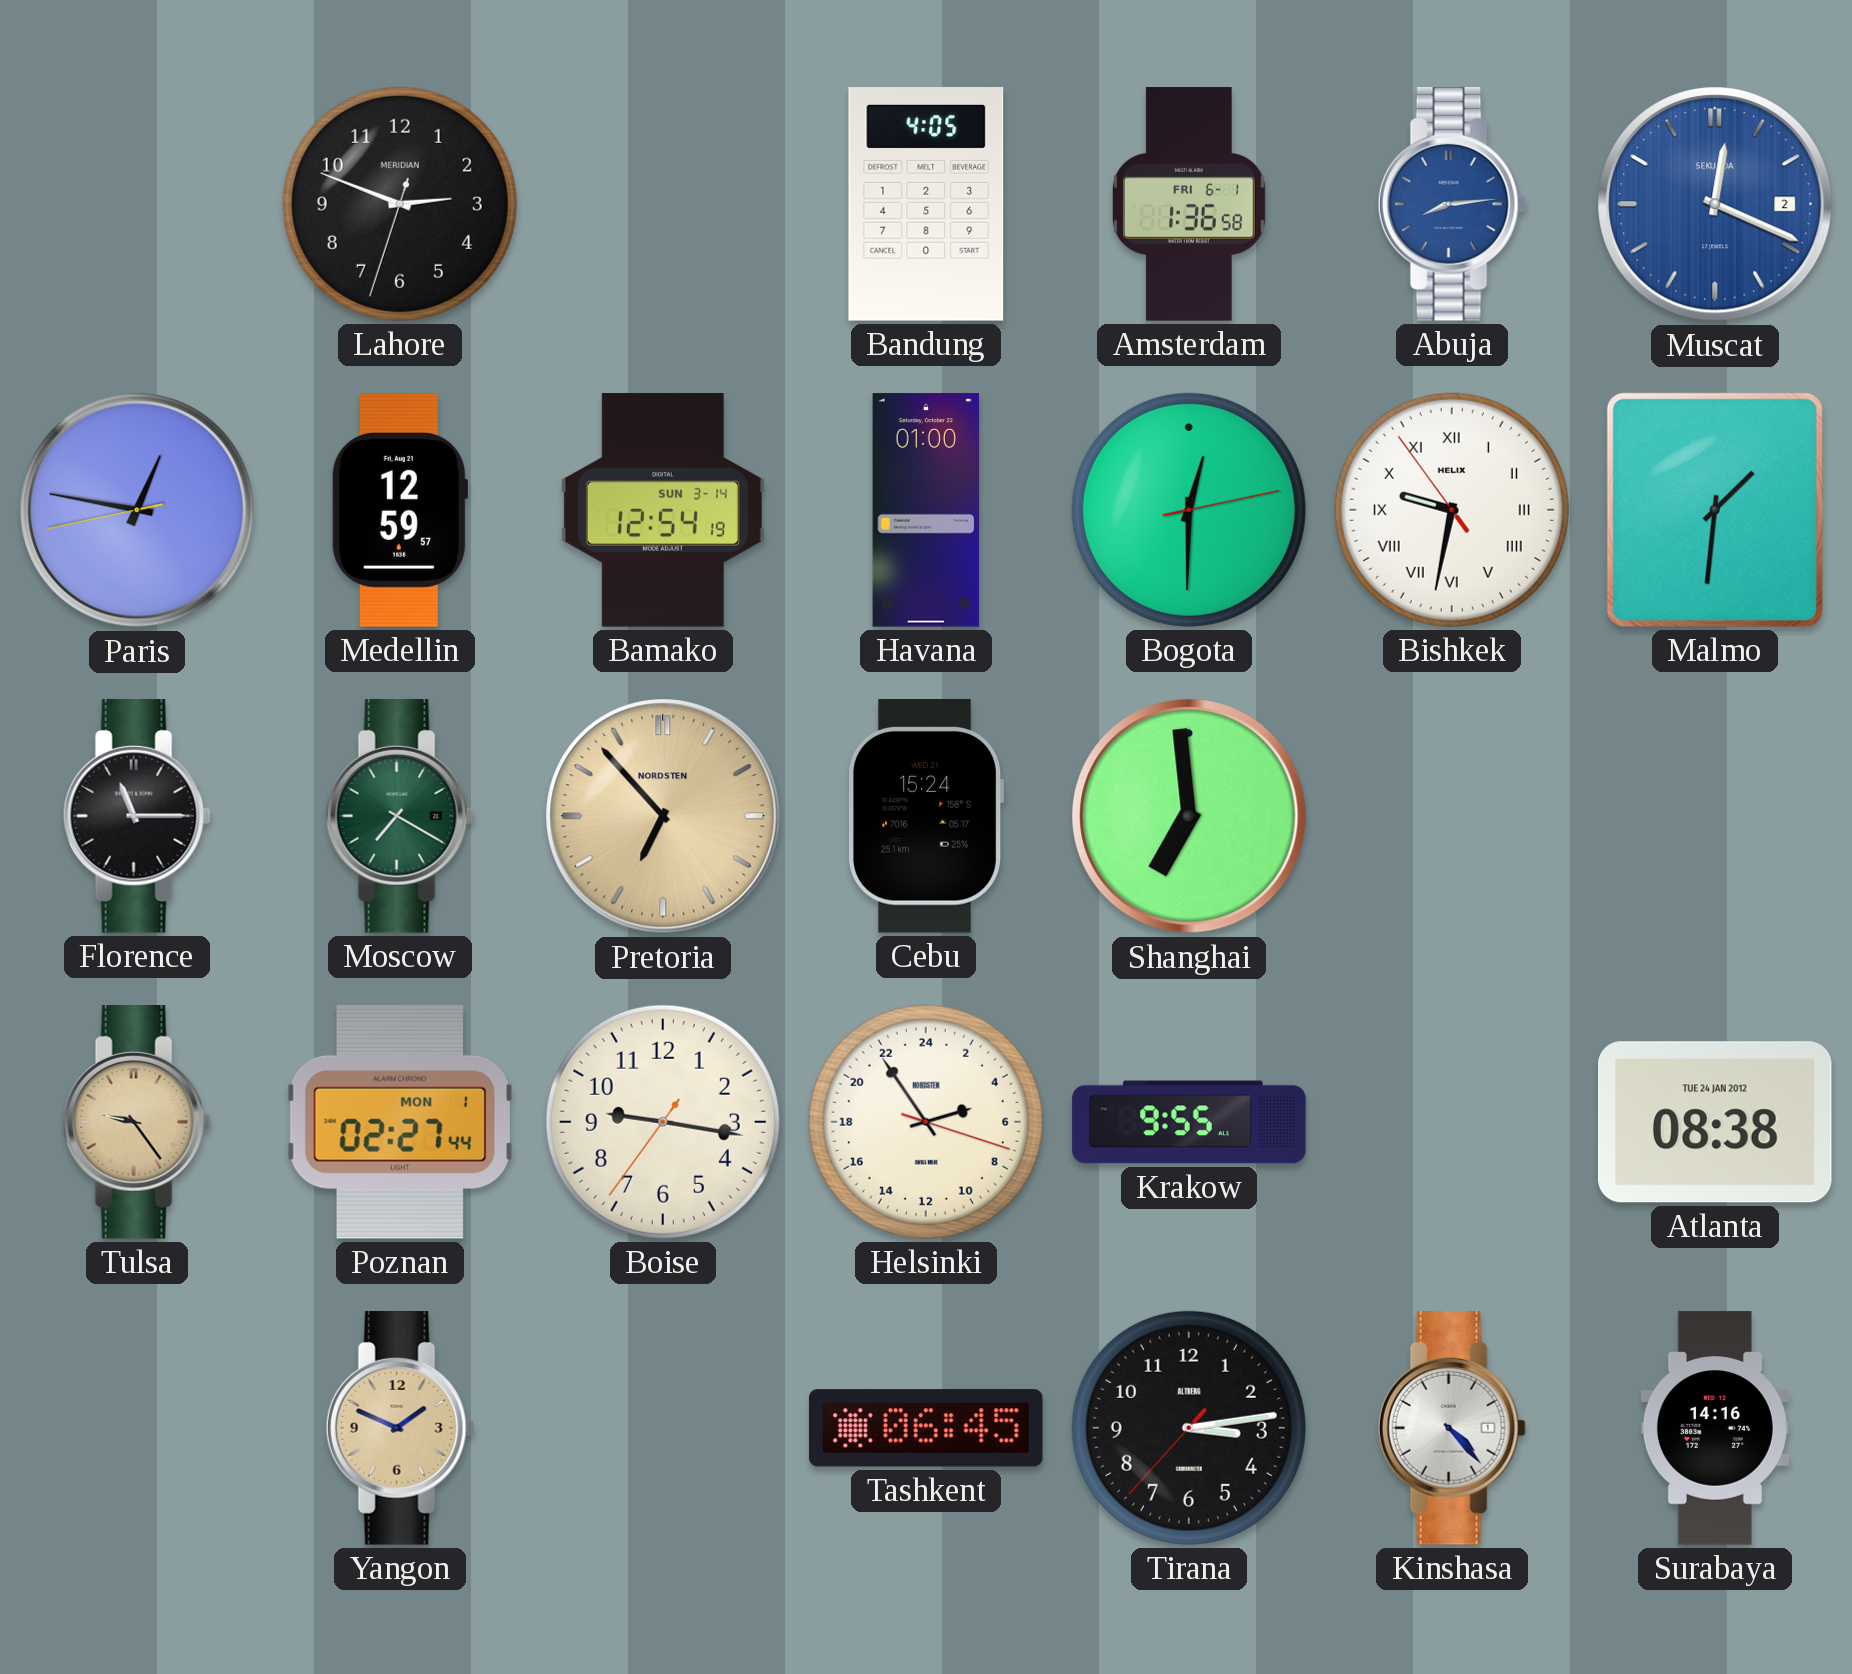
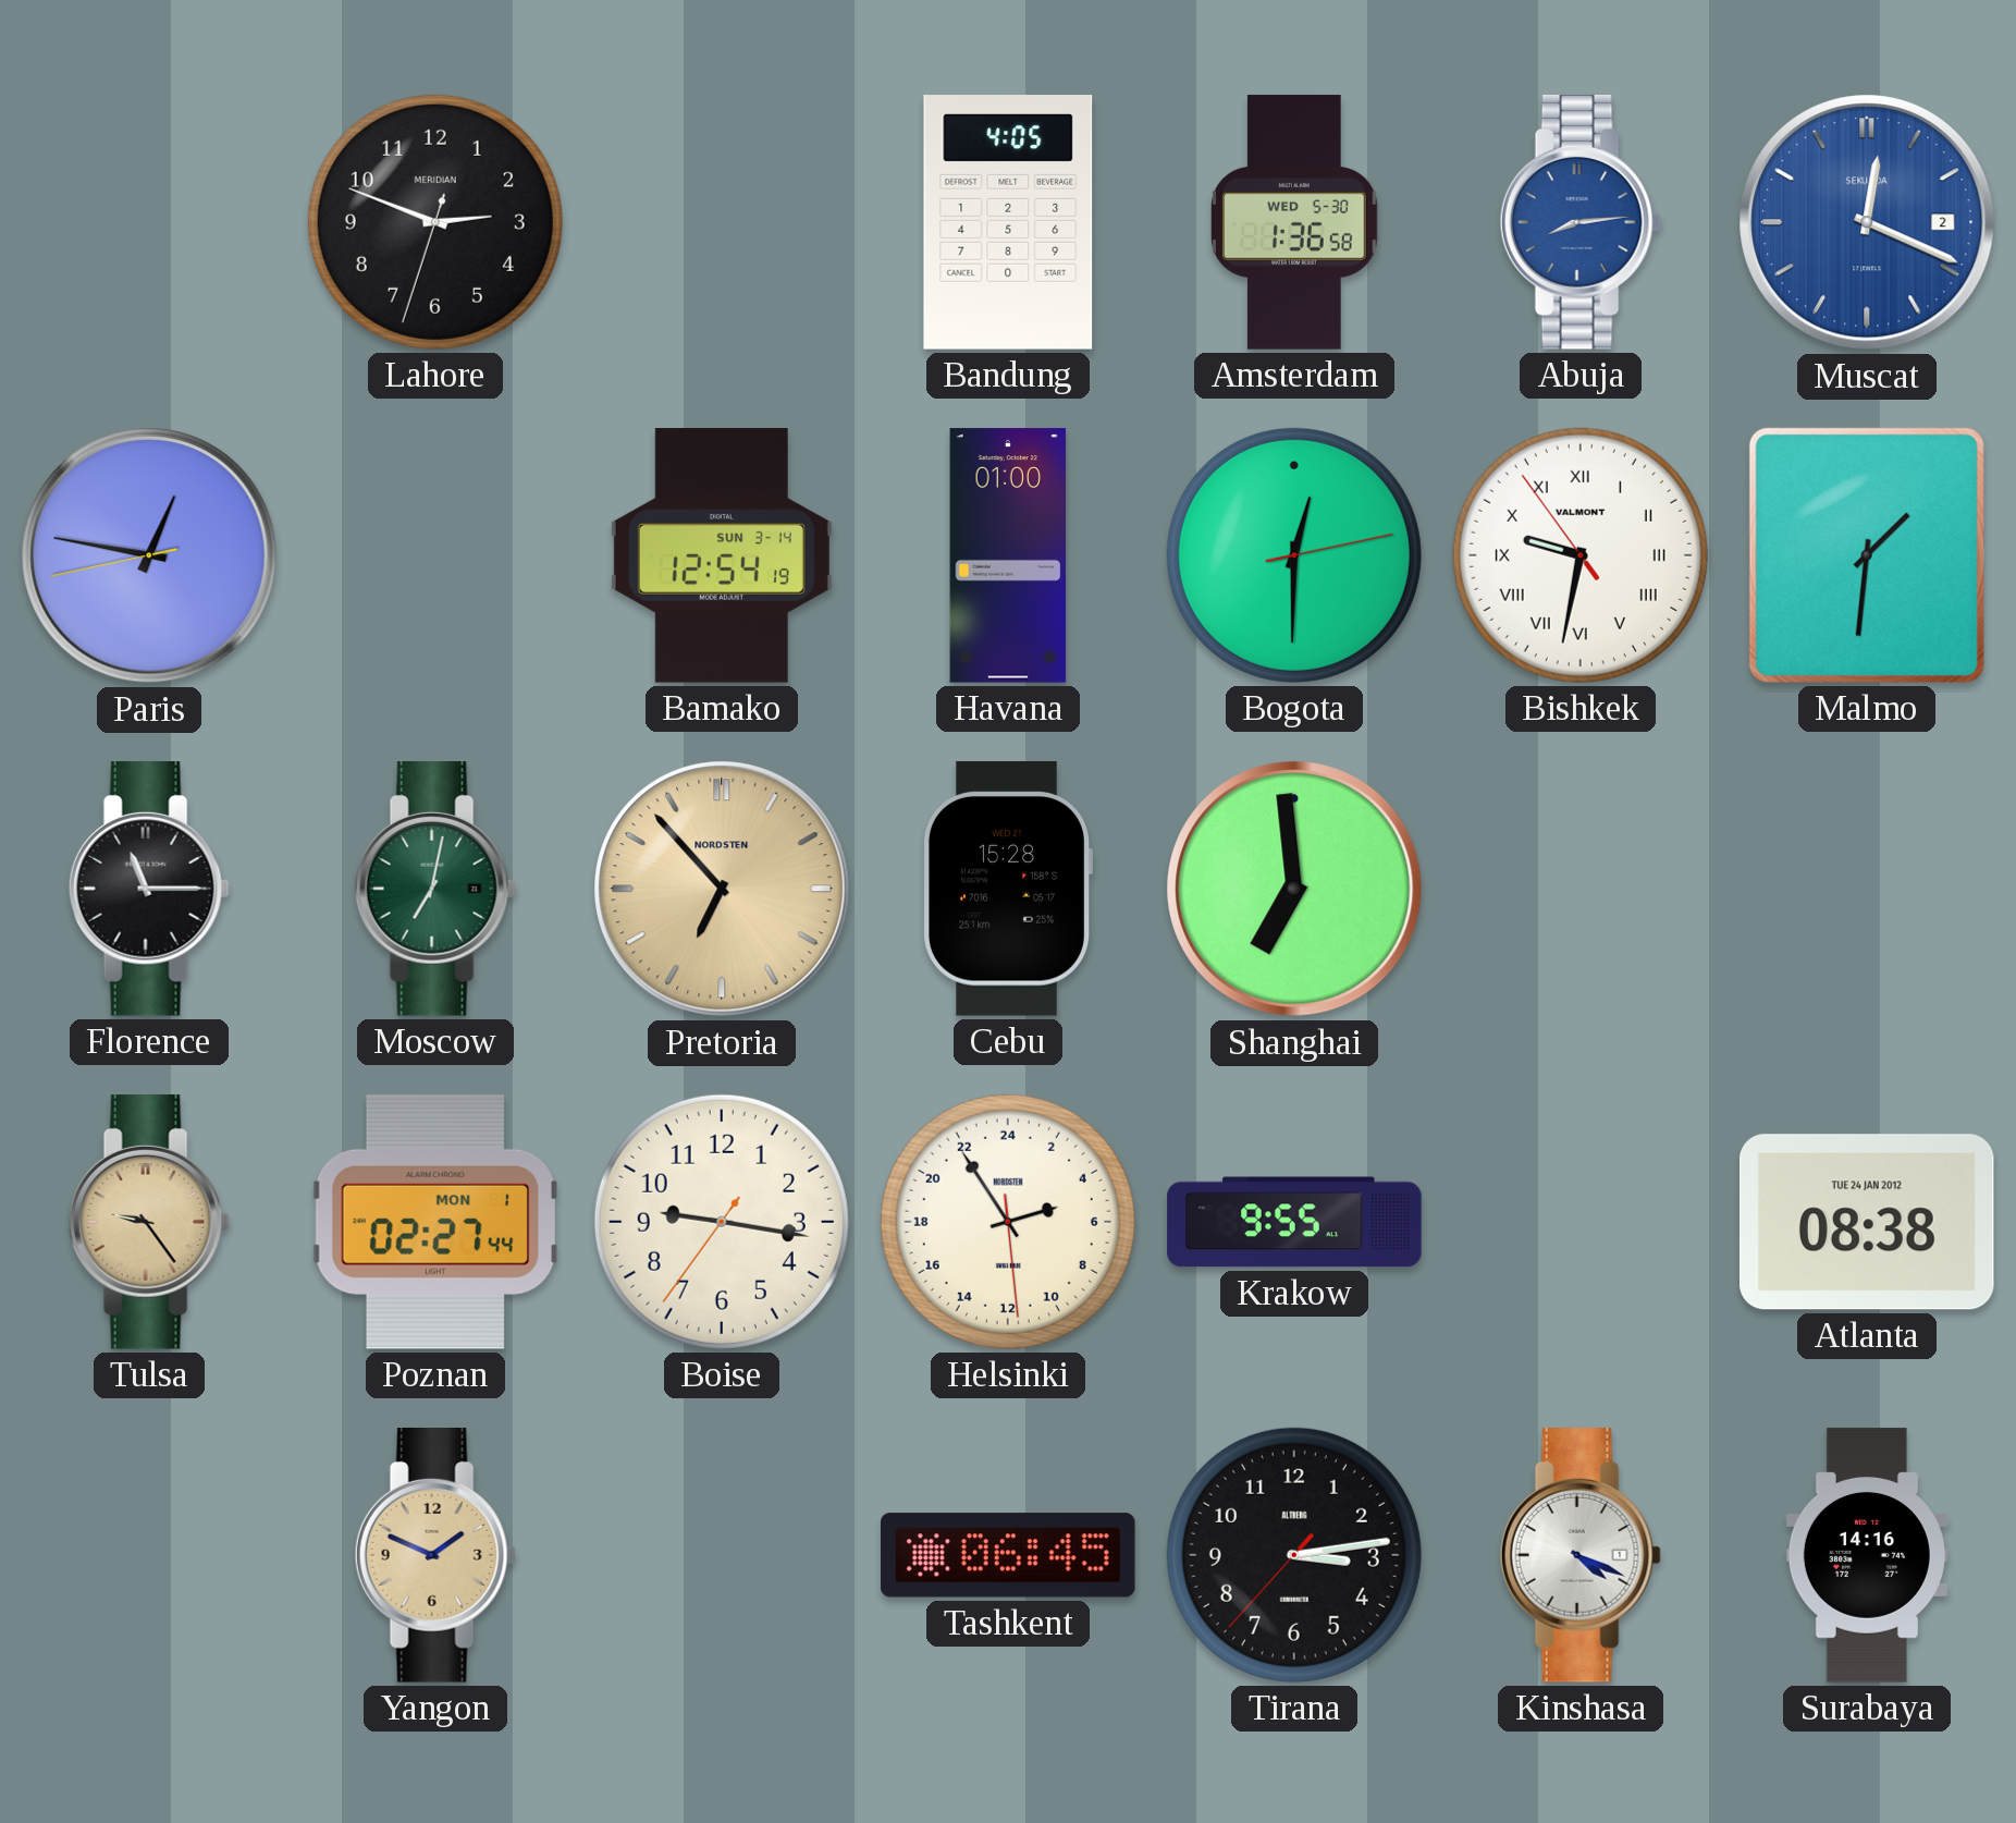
Amsterdam date: FRI 6-1 -> WED 5-30 (1295, 222)
Medellin: 12:59 -> none (400, 510)
Bishkek brand: HELIX -> VALMONT (1581, 555)
Moscow: 7:20 -> 7:02 (435, 890)
Cebu: 15:24 -> 15:28 (1007, 890)
Helsinki: 4:54:18 -> 4:54:29 (1008, 1222)
Kinshasa: 4:23 -> 4:19 (1581, 1556)
